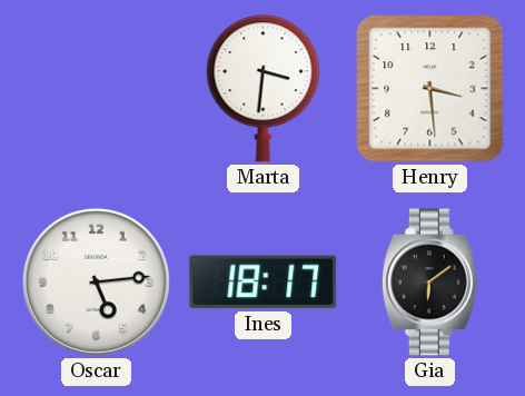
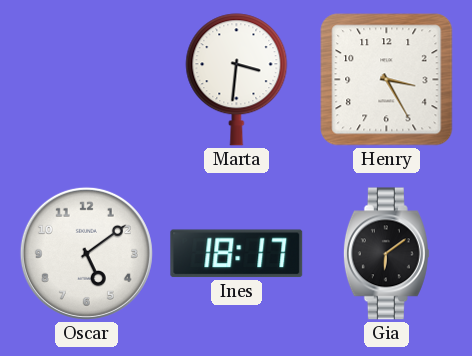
Henry: 3:29 -> 3:25 (387, 80)
Oscar: 5:14 -> 5:09 (86, 253)
